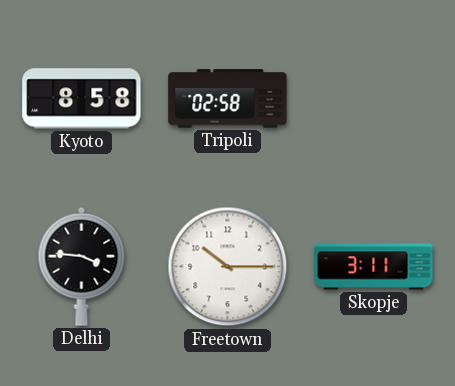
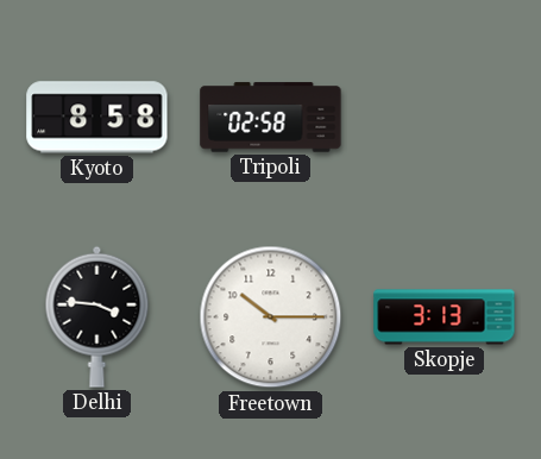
Skopje: 3:11 -> 3:13 (445, 317)
